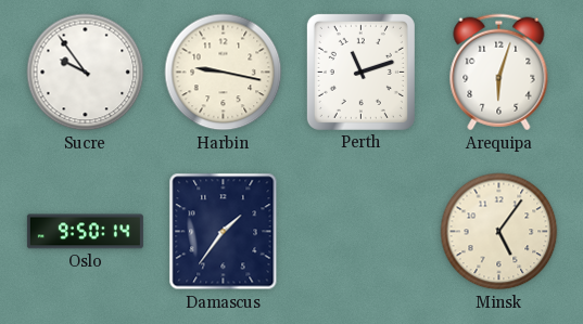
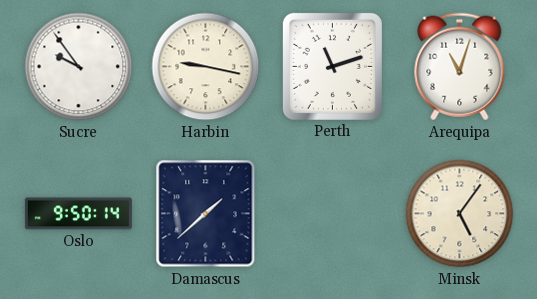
Arequipa: 6:03 -> 11:03 (460, 67)
Damascus: 1:36 -> 1:38 (206, 214)
